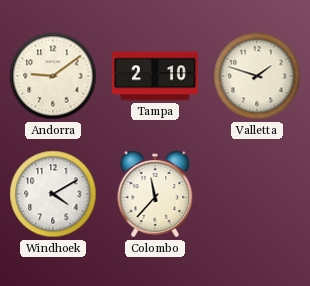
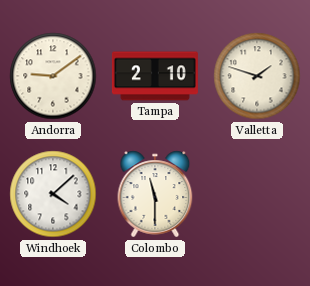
Windhoek: 4:10 -> 4:08 (53, 194)
Colombo: 11:37 -> 11:30 (155, 194)
